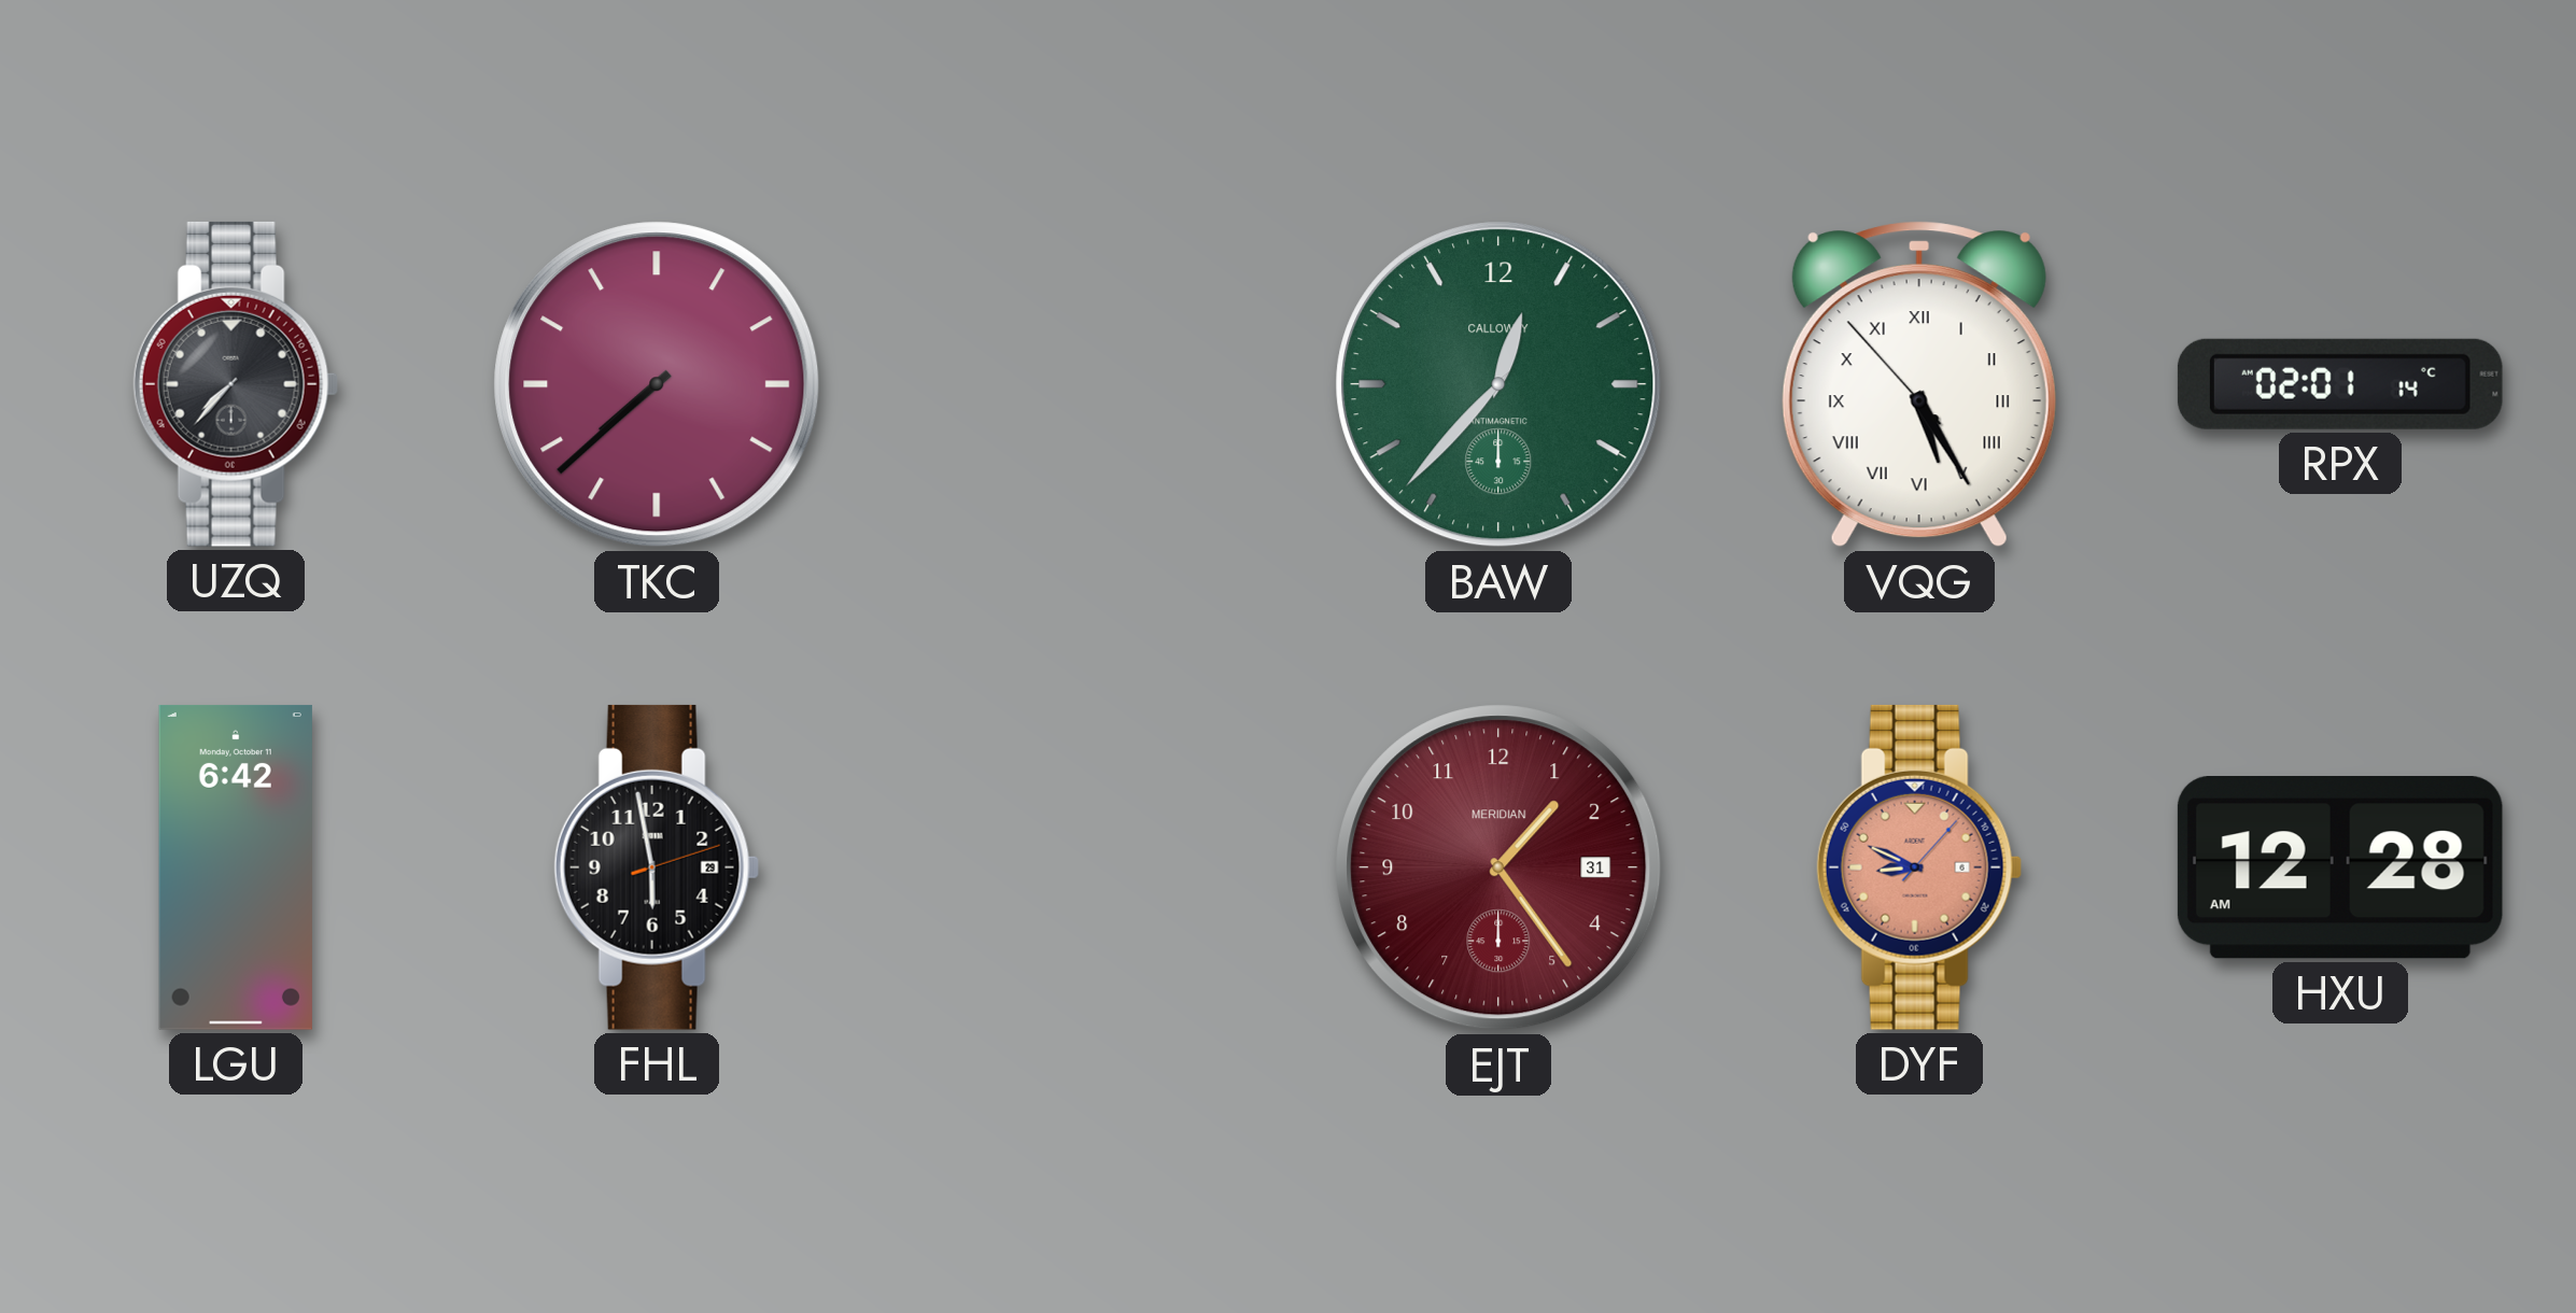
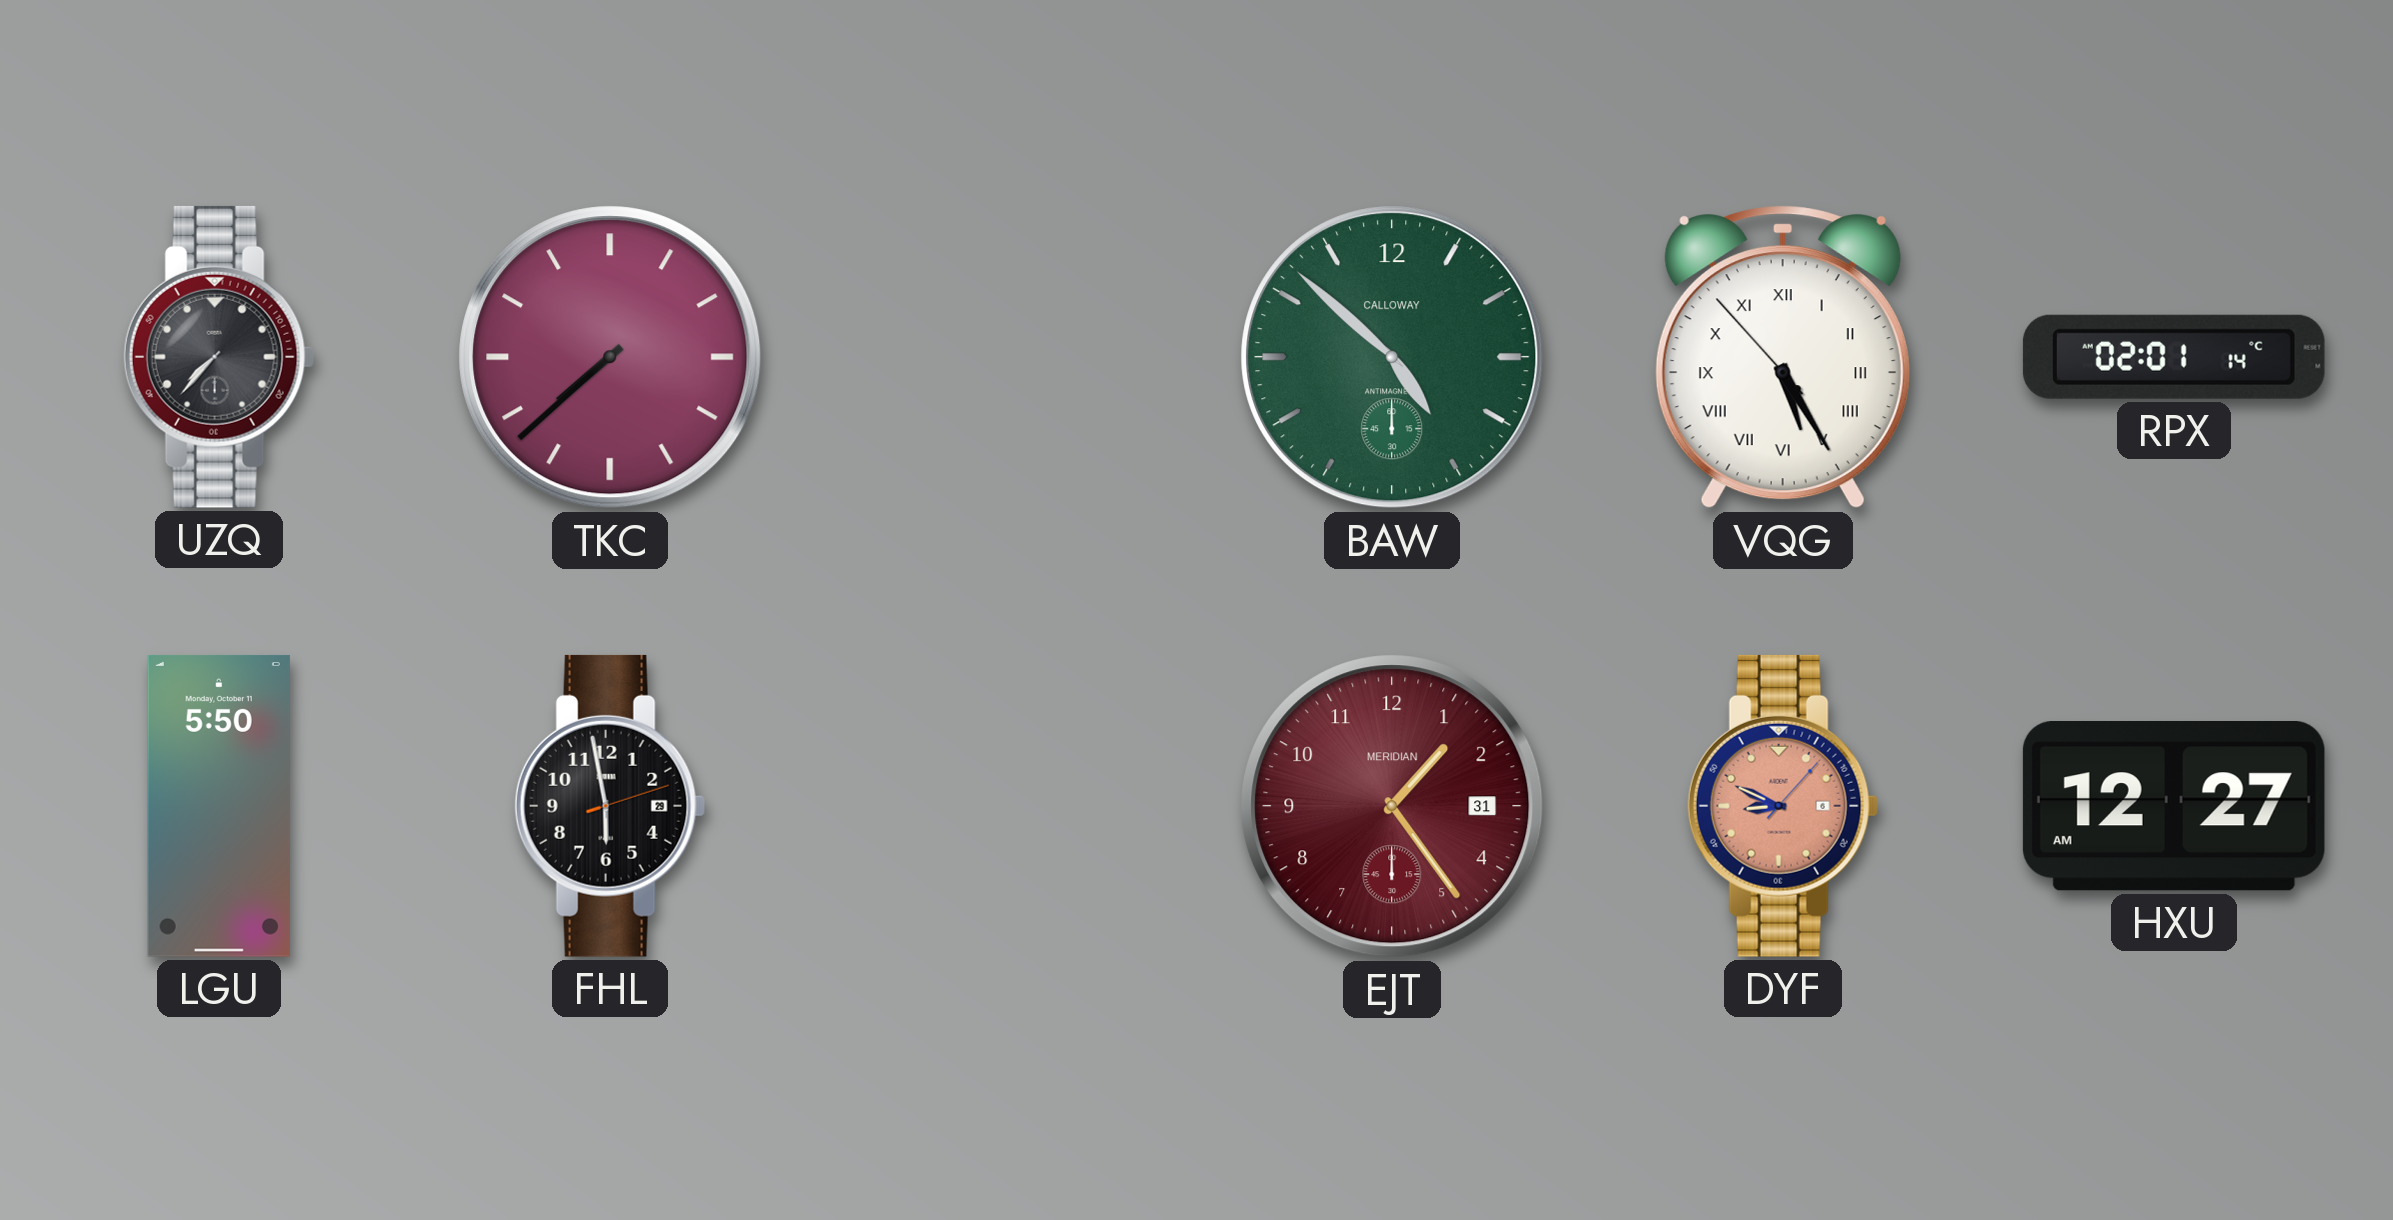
BAW: 12:37 -> 4:52 (1392, 357)
LGU: 6:42 -> 5:50 (219, 806)
HXU: 12:28 -> 12:27 (2174, 807)
